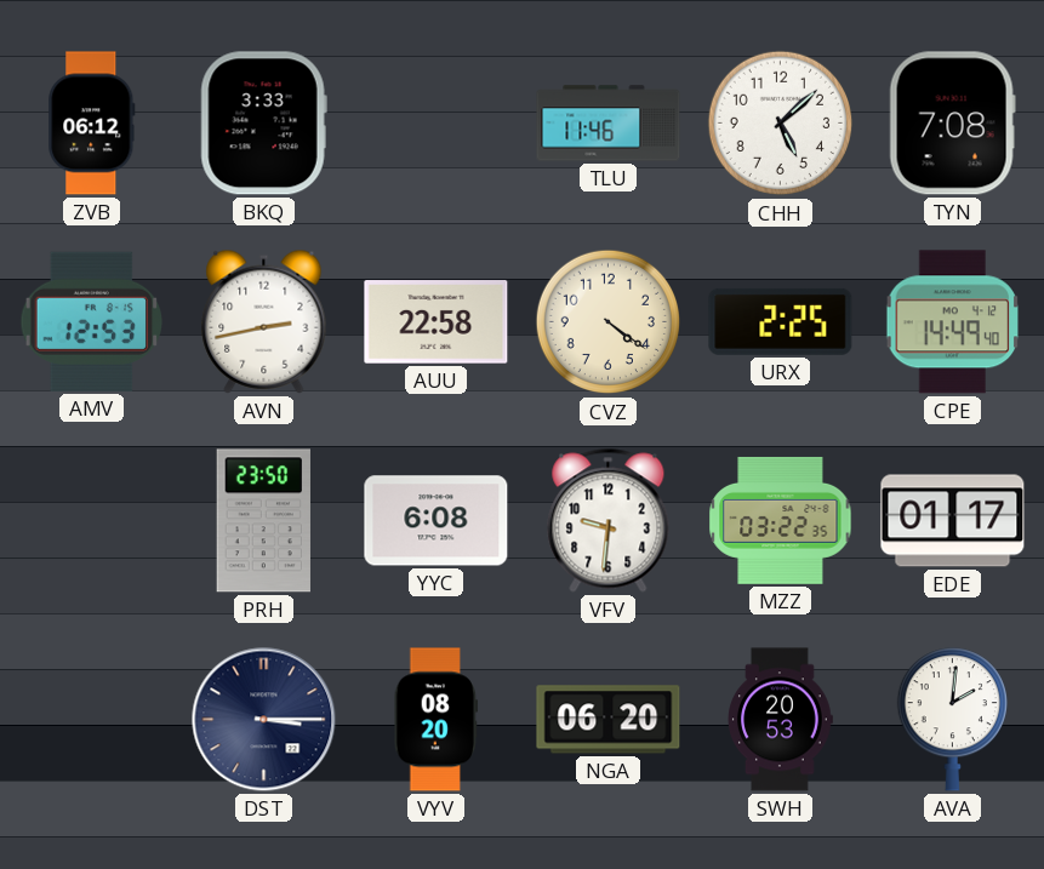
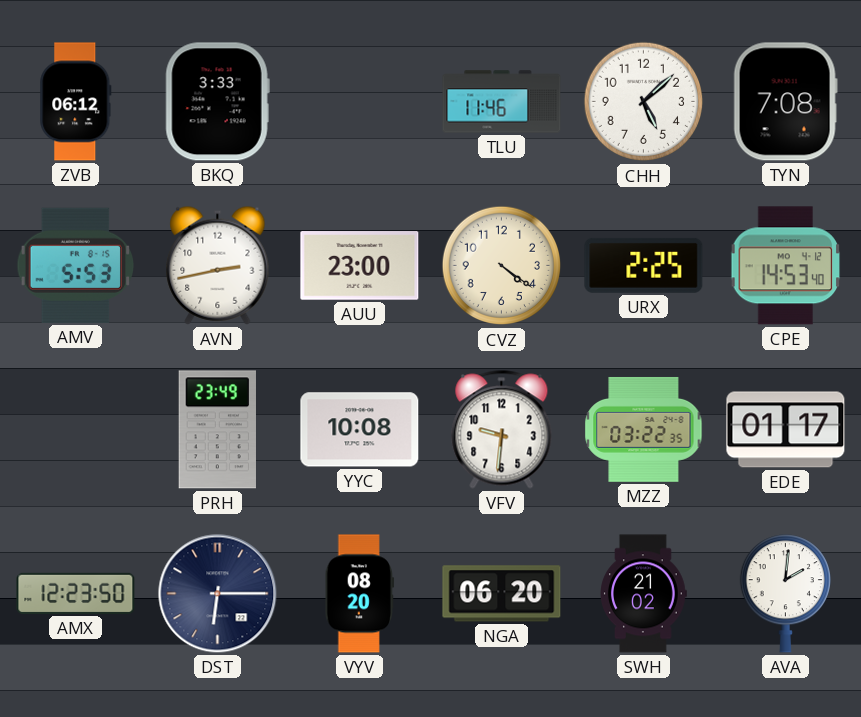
AMV: 12:53 -> 5:53 (76, 265)
AUU: 22:58 -> 23:00 (360, 266)
CPE: 14:49 -> 14:53 (786, 266)
PRH: 23:50 -> 23:49 (217, 430)
YYC: 6:08 -> 10:08 (360, 430)
AMX: none -> 12:23 (76, 593)
DST: 3:15 -> 6:15 (218, 594)
SWH: 20:53 -> 21:02 (643, 594)
